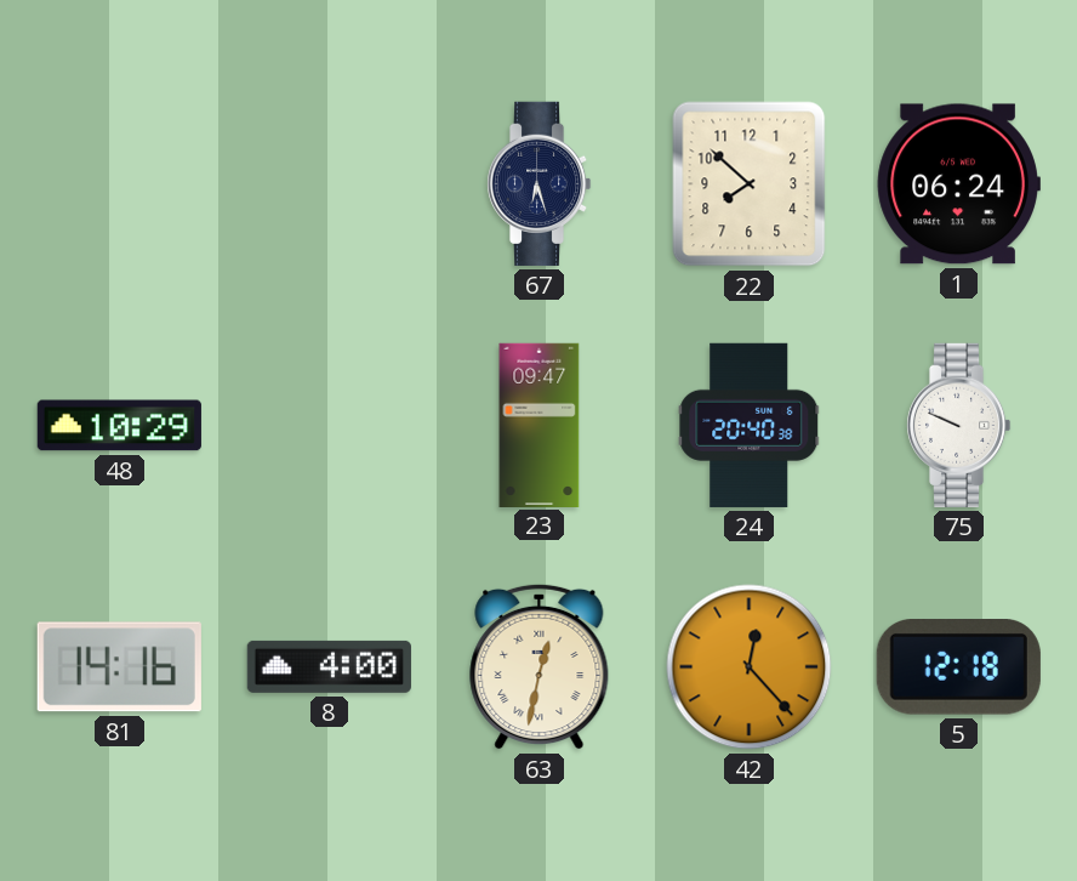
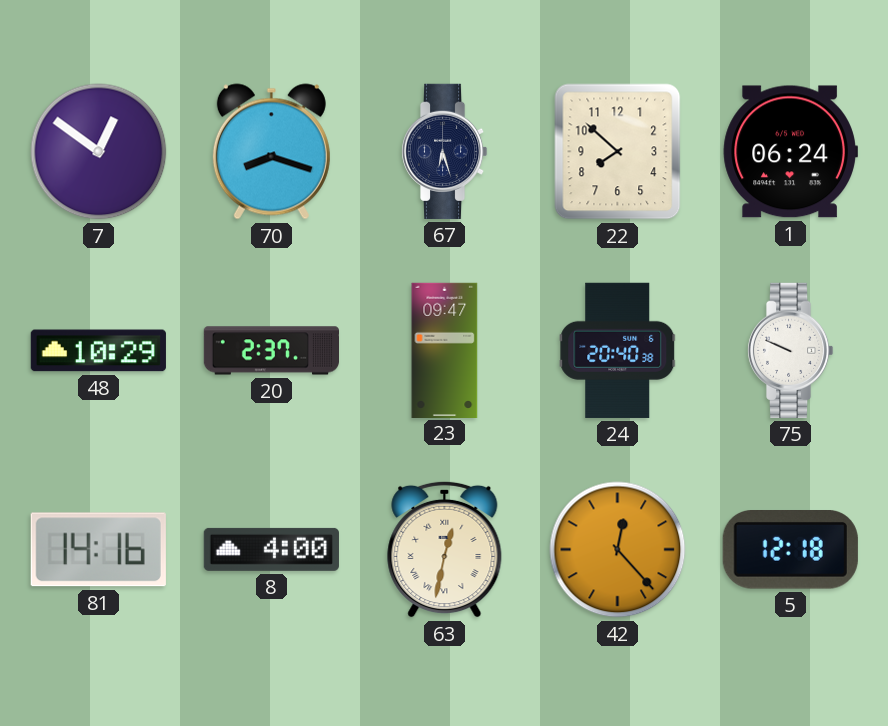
7: none -> 12:51 (99, 152)
70: none -> 8:18 (271, 152)
20: none -> 2:37 (271, 351)
